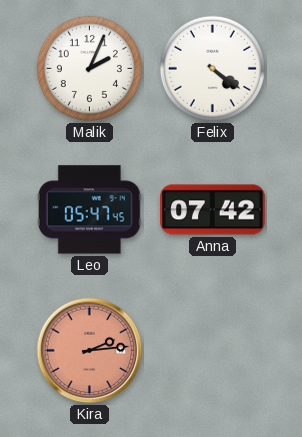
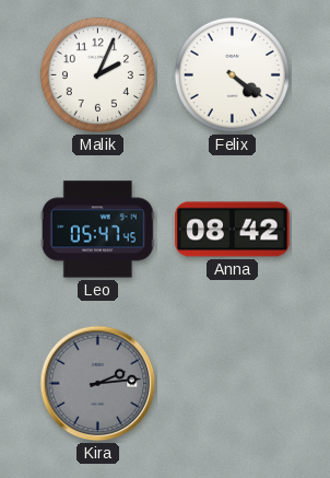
Anna: 07:42 -> 08:42 (233, 230)
Kira dial: salmon -> grey (98, 384)
